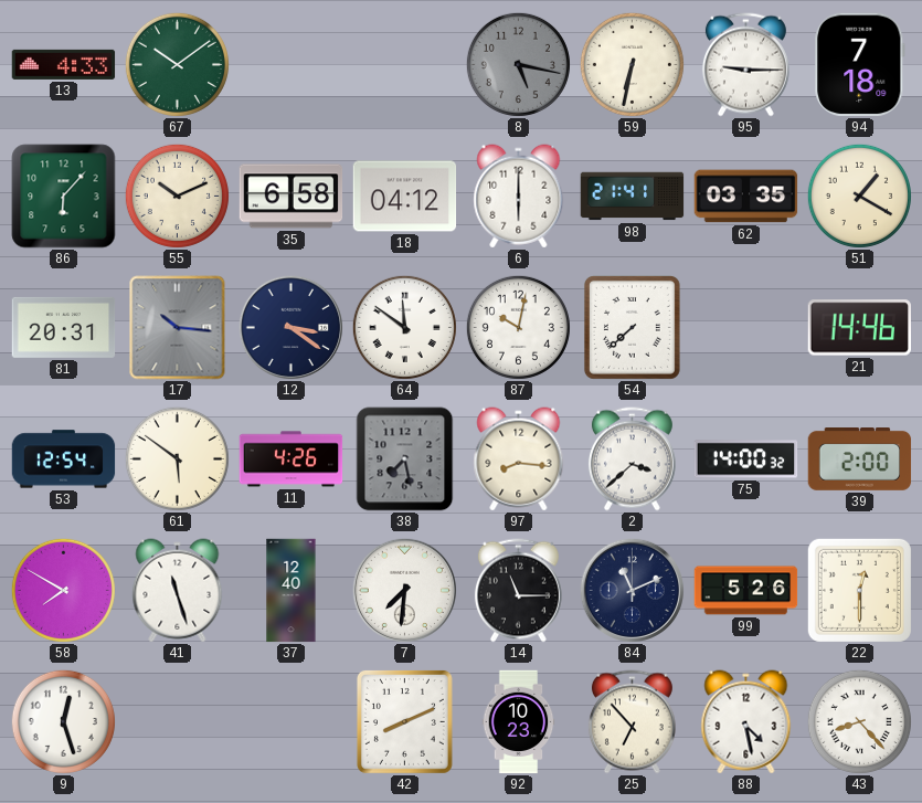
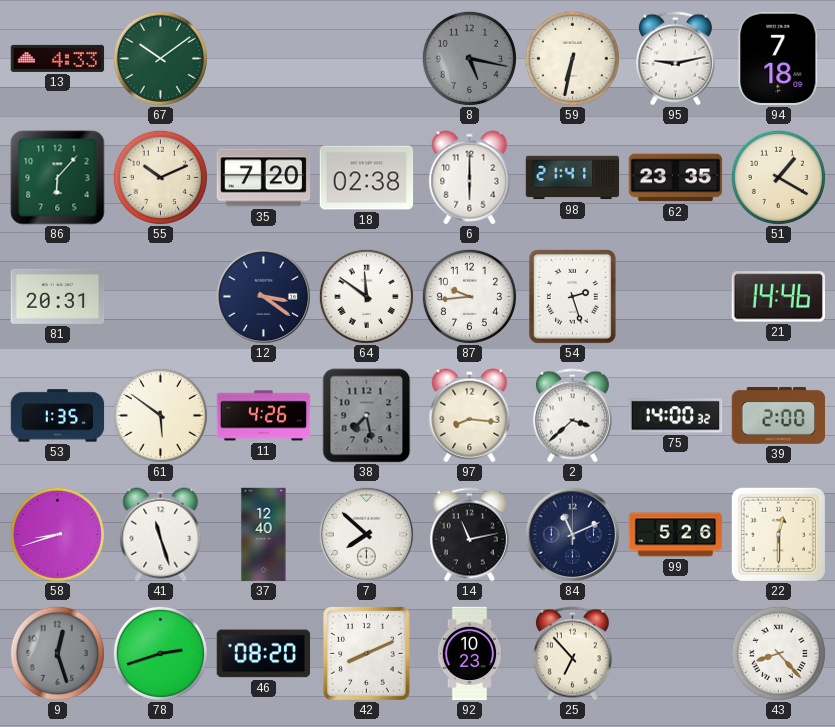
95: 9:15 -> 9:13 (675, 59)
35: 6:58 -> 7:20 (264, 178)
18: 04:12 -> 02:38 (367, 178)
62: 03:35 -> 23:35 (676, 178)
17: 10:16 -> none (178, 328)
87: 10:02 -> 9:44 (469, 296)
54: 7:38 -> 2:27 (572, 296)
53: 12:54 -> 1:35 (58, 416)
58: 7:50 -> 8:42 (57, 534)
7: 7:31 -> 7:52 (366, 534)
14: 11:15 -> 11:13 (469, 535)
9 dial: white -> grey (57, 653)
78: none -> 2:42 (160, 653)
46: none -> 08:20 (264, 654)
88: 4:28 -> none (746, 722)
